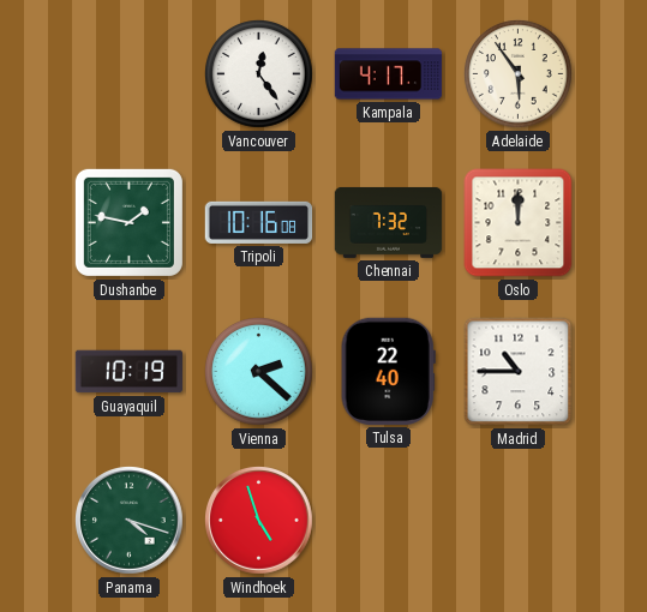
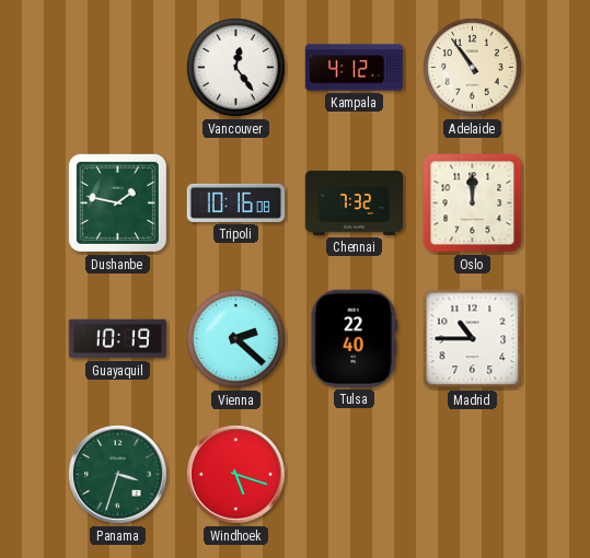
Kampala: 4:17 -> 4:12 (355, 68)
Adelaide: 5:54 -> 10:54 (473, 68)
Panama: 4:18 -> 3:33 (118, 475)
Windhoek: 4:57 -> 5:18 (236, 475)
